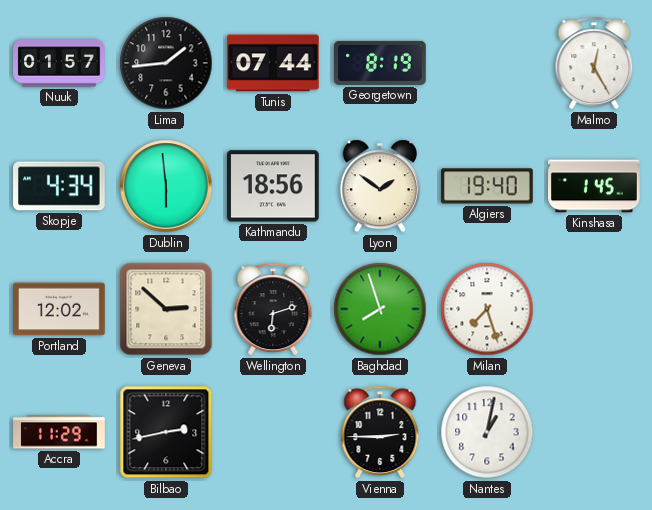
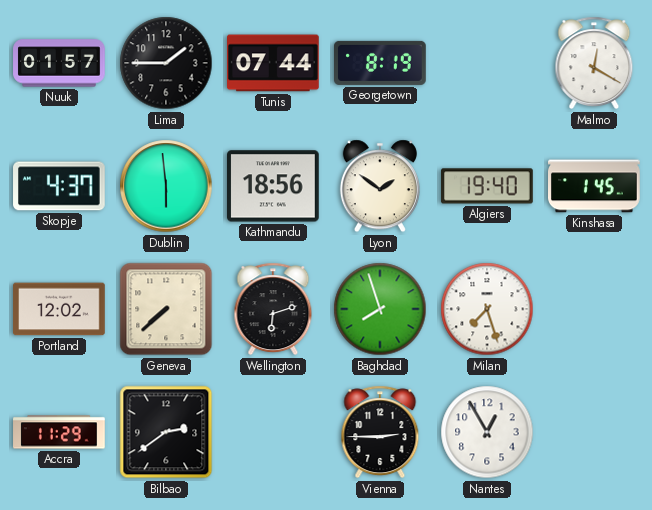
Lima: 1:44 -> 1:45 (166, 63)
Malmo: 12:25 -> 12:20 (594, 63)
Skopje: 4:34 -> 4:37 (59, 186)
Geneva: 2:52 -> 7:38 (166, 309)
Bilbao: 2:43 -> 2:39 (166, 432)
Nantes: 1:02 -> 12:55 (487, 432)
